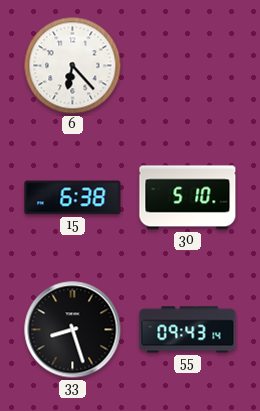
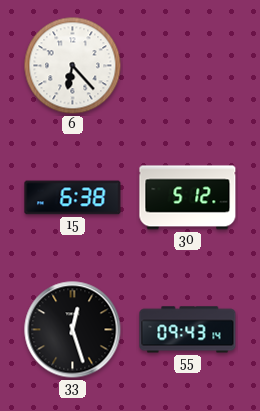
30: 5:10 -> 5:12 (188, 198)
33: 8:27 -> 12:27 (73, 330)
